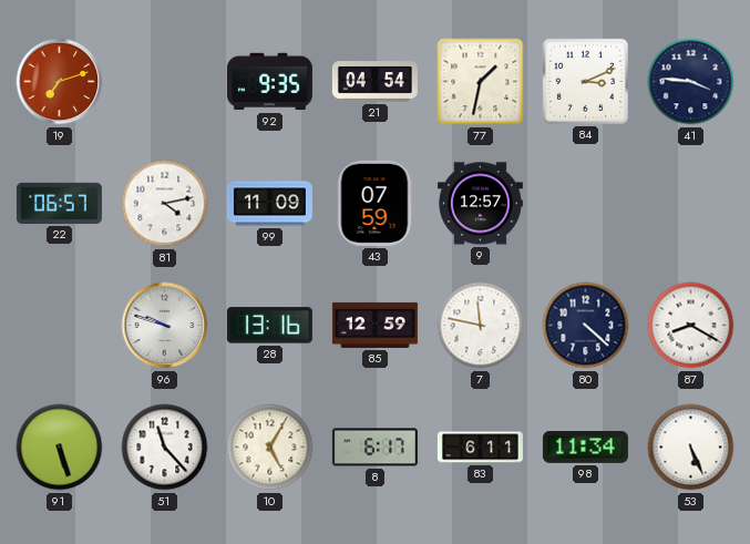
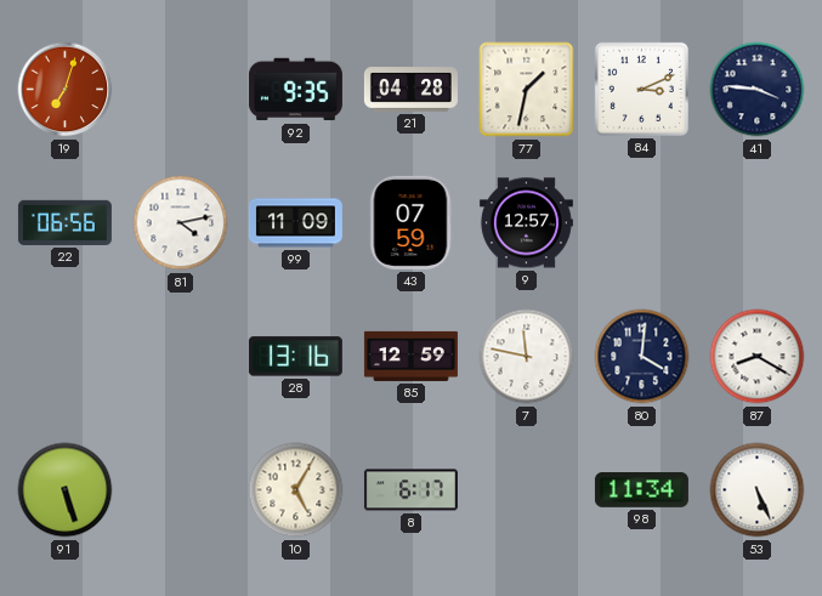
19: 7:12 -> 7:03 (66, 90)
21: 04:54 -> 04:28 (410, 90)
22: 06:57 -> 06:56 (64, 222)
96: 9:48 -> none (165, 326)
80: 4:22 -> 4:01 (642, 357)
51: 11:23 -> none (165, 448)
83: 6:11 -> none (480, 448)
